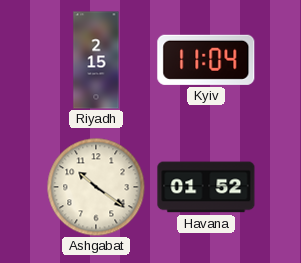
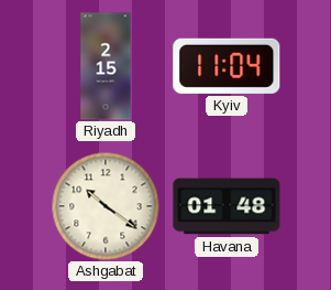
Havana: 01:52 -> 01:48 (227, 206)
